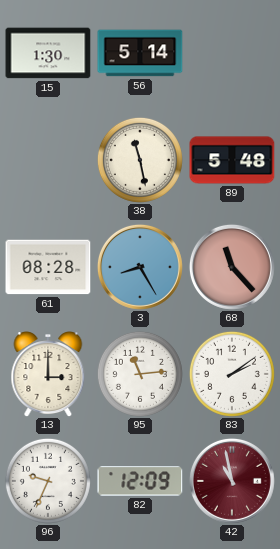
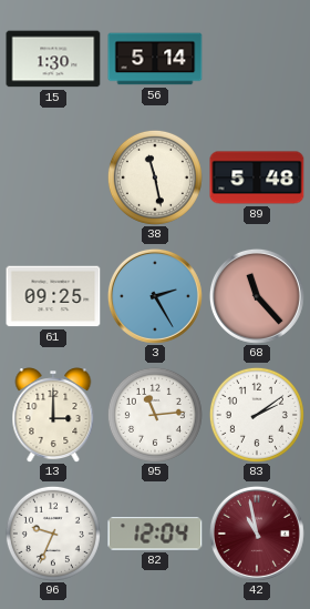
61: 08:28 -> 09:25 (53, 296)
3: 8:25 -> 2:25 (155, 296)
82: 12:09 -> 12:04 (155, 534)
